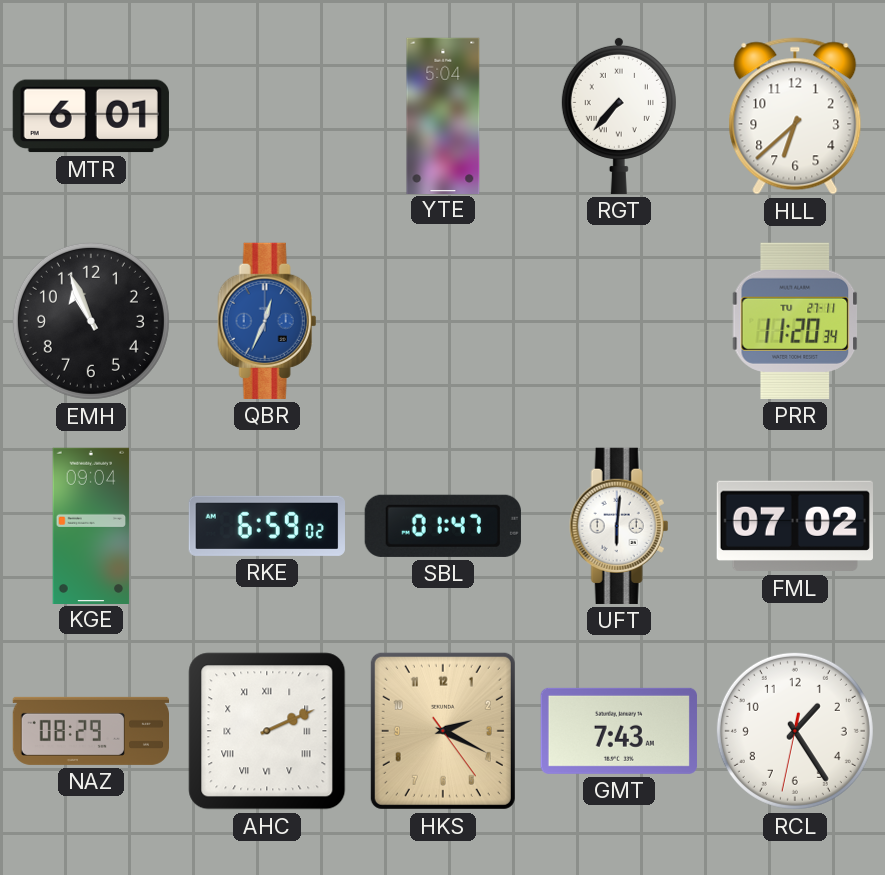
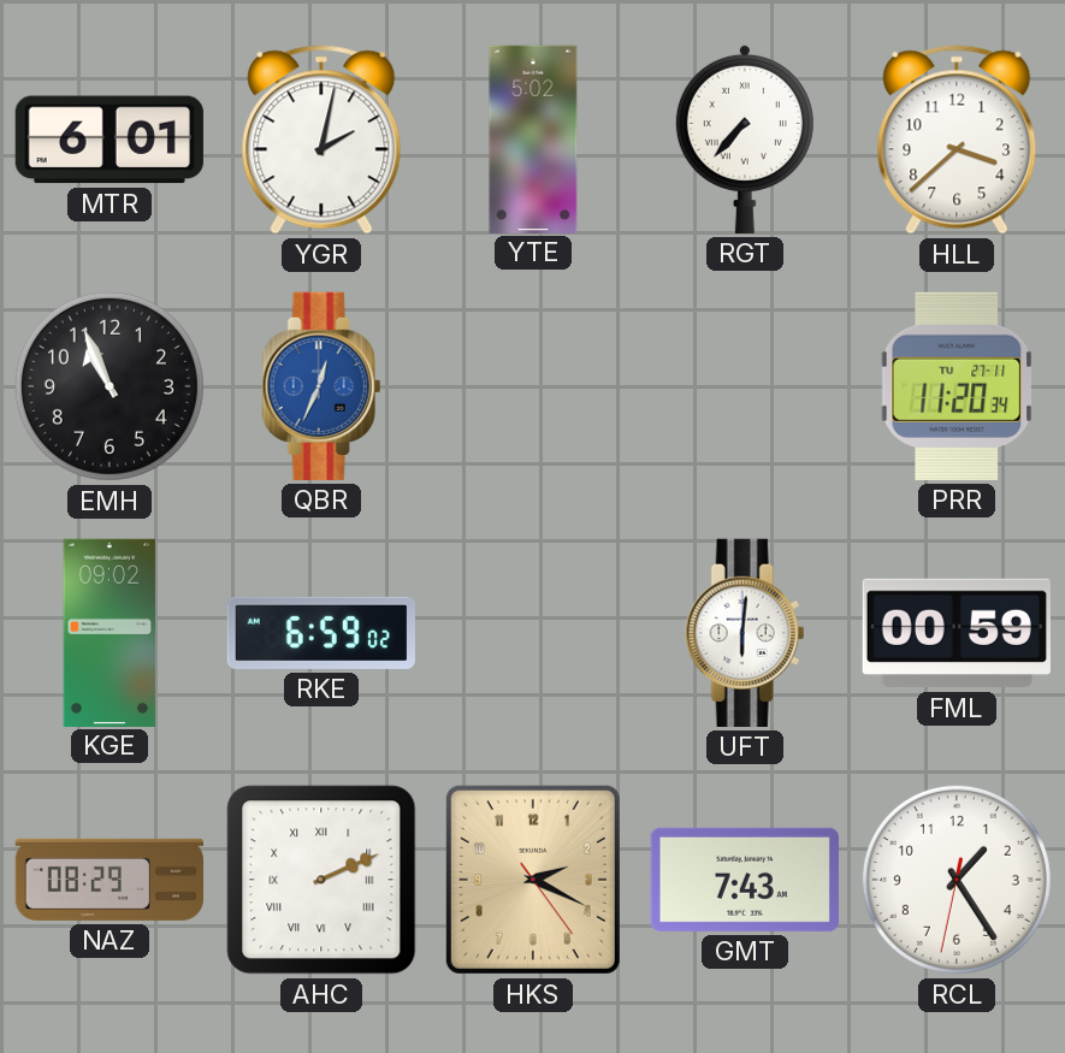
YGR: none -> 2:02 (321, 140)
YTE: 5:04 -> 5:02 (533, 138)
HLL: 6:38 -> 3:38 (957, 140)
KGE: 09:04 -> 09:02 (110, 632)
SBL: 01:47 -> none (443, 526)
FML: 07:02 -> 00:59 (957, 633)
